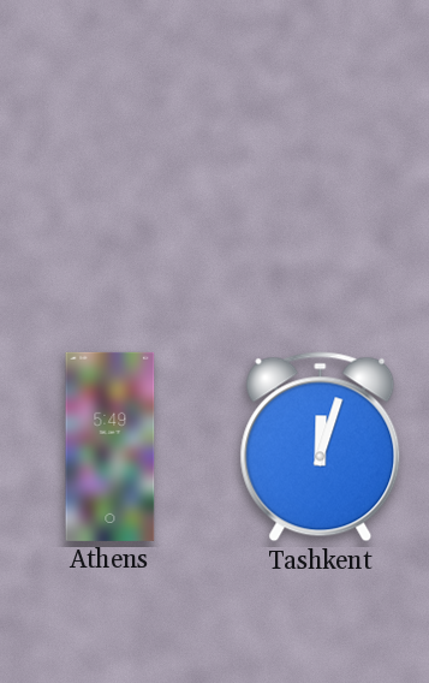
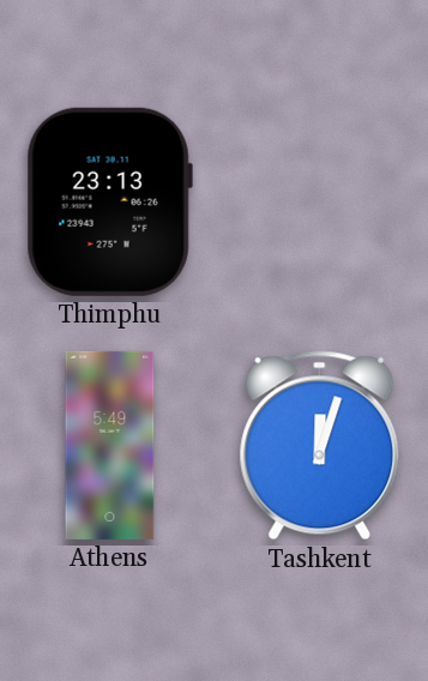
Thimphu: none -> 23:13 (109, 201)
